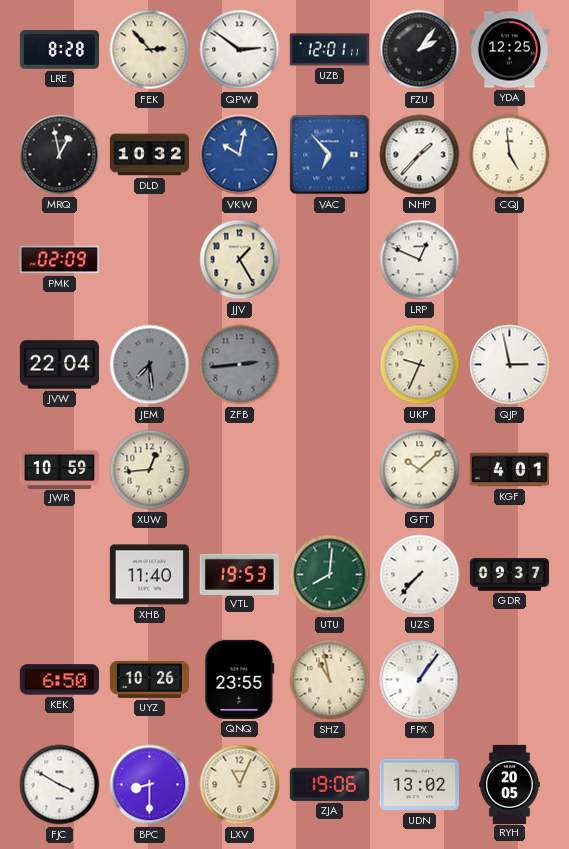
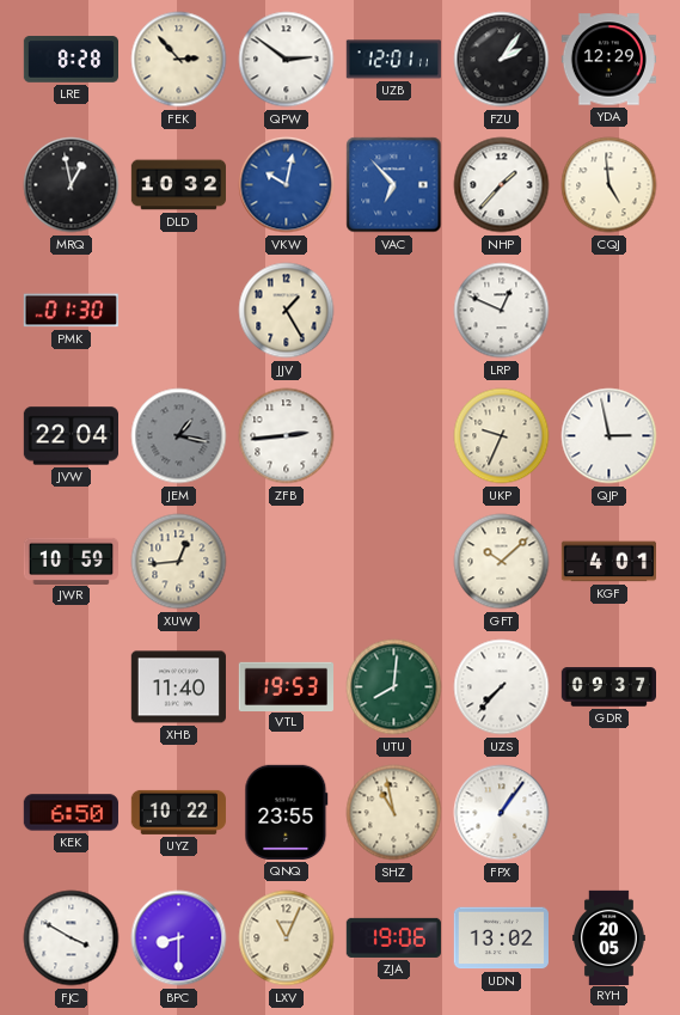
YDA: 12:25 -> 12:29 (608, 60)
PMK: 02:09 -> 01:30 (71, 311)
JEM: 7:29 -> 1:17 (179, 436)
ZFB dial: grey -> white (287, 436)
UYZ: 10:26 -> 10:22 (178, 812)
